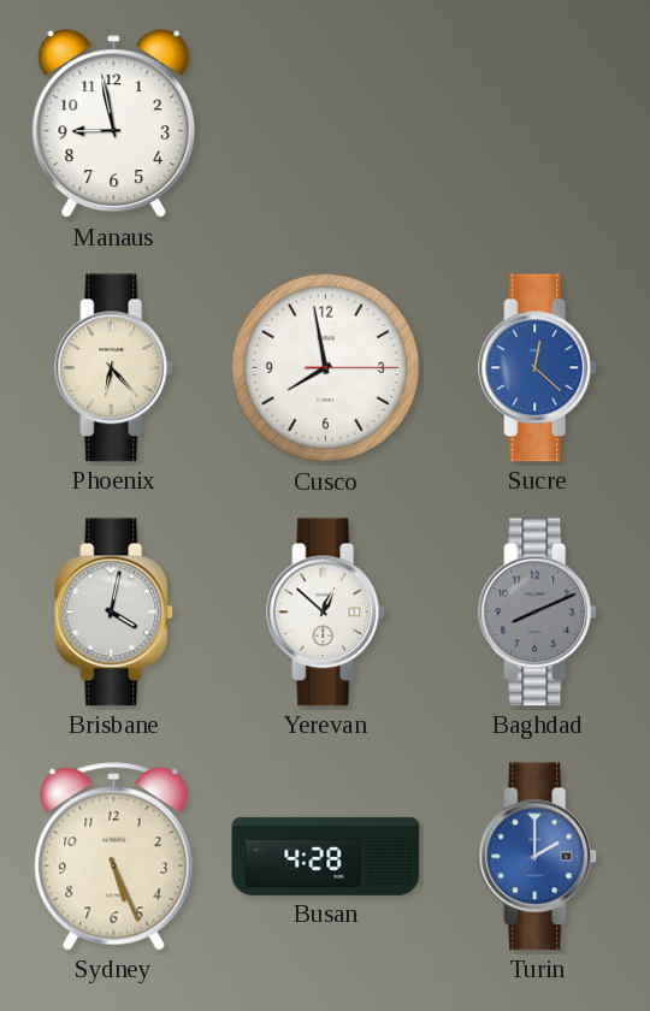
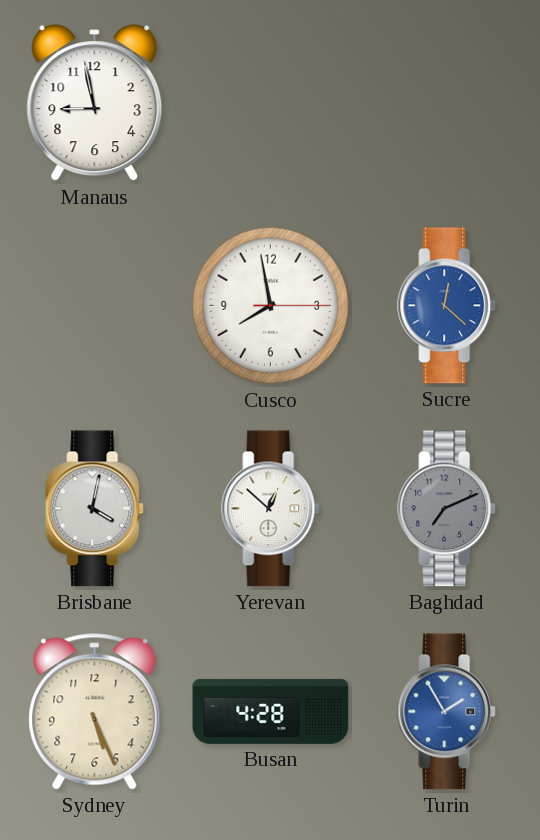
Phoenix: 6:23 -> none (114, 368)
Baghdad: 8:11 -> 7:11 (447, 509)
Turin: 2:00 -> 1:55 (447, 712)
